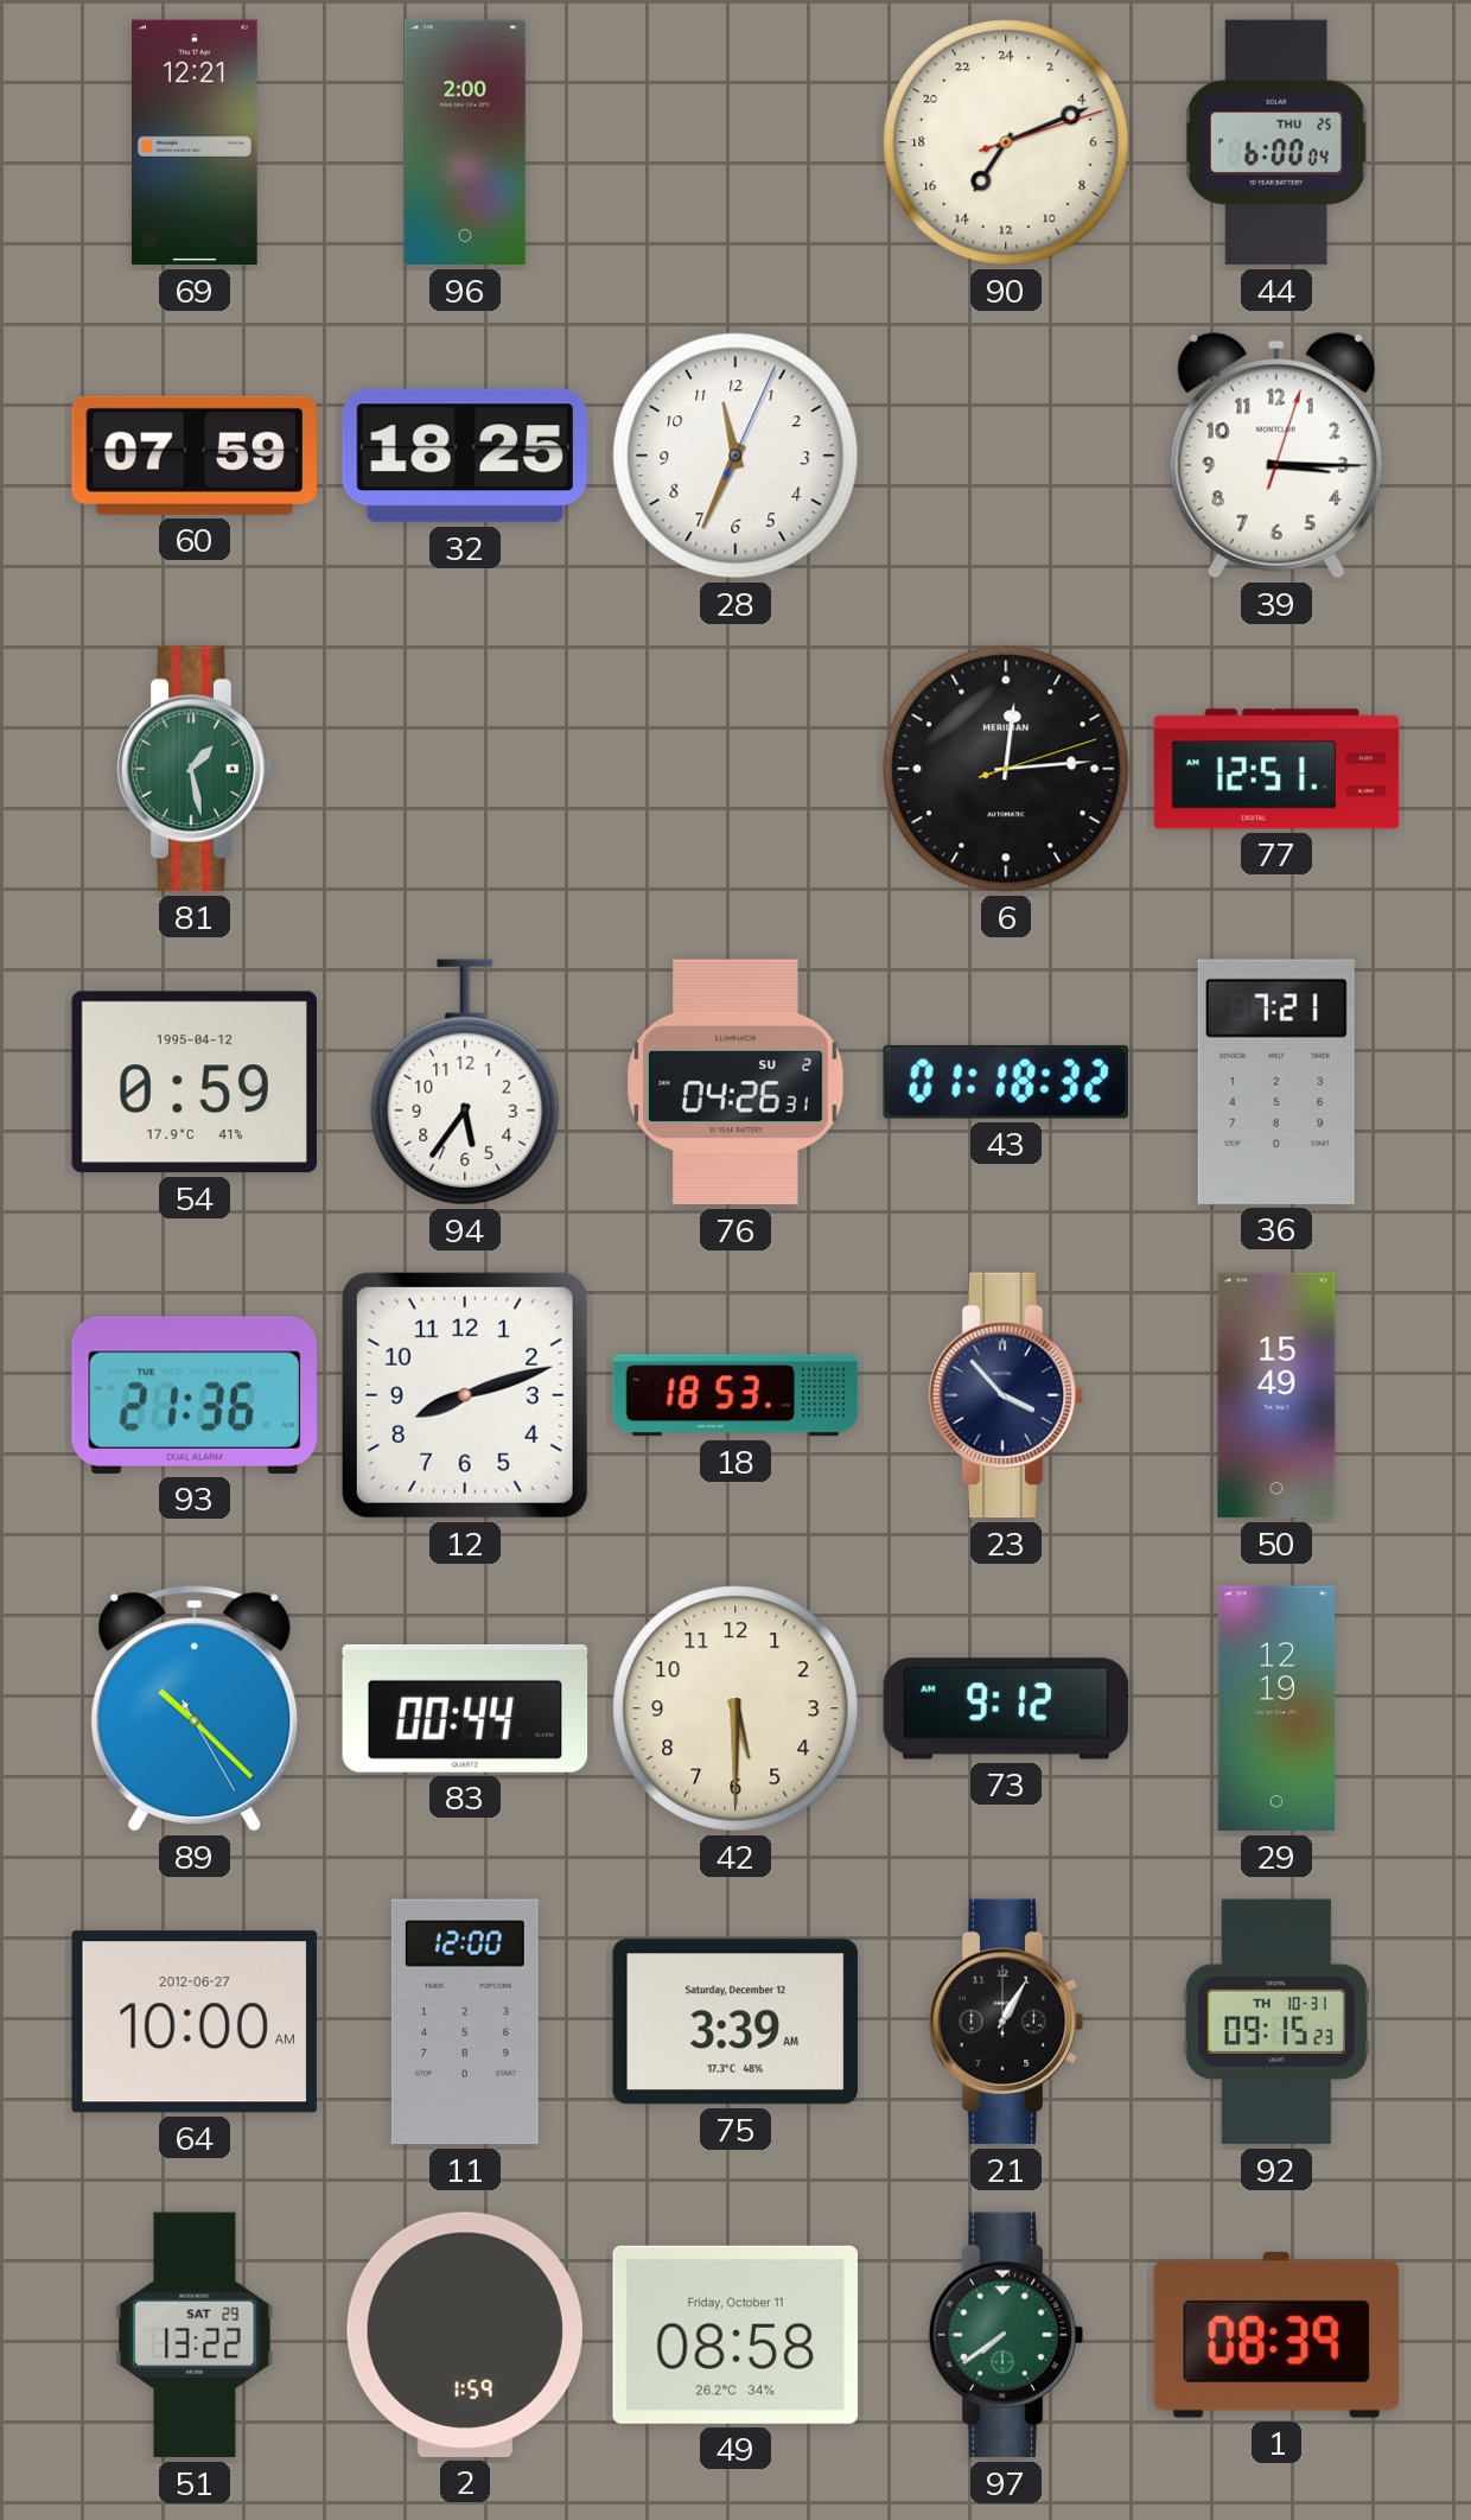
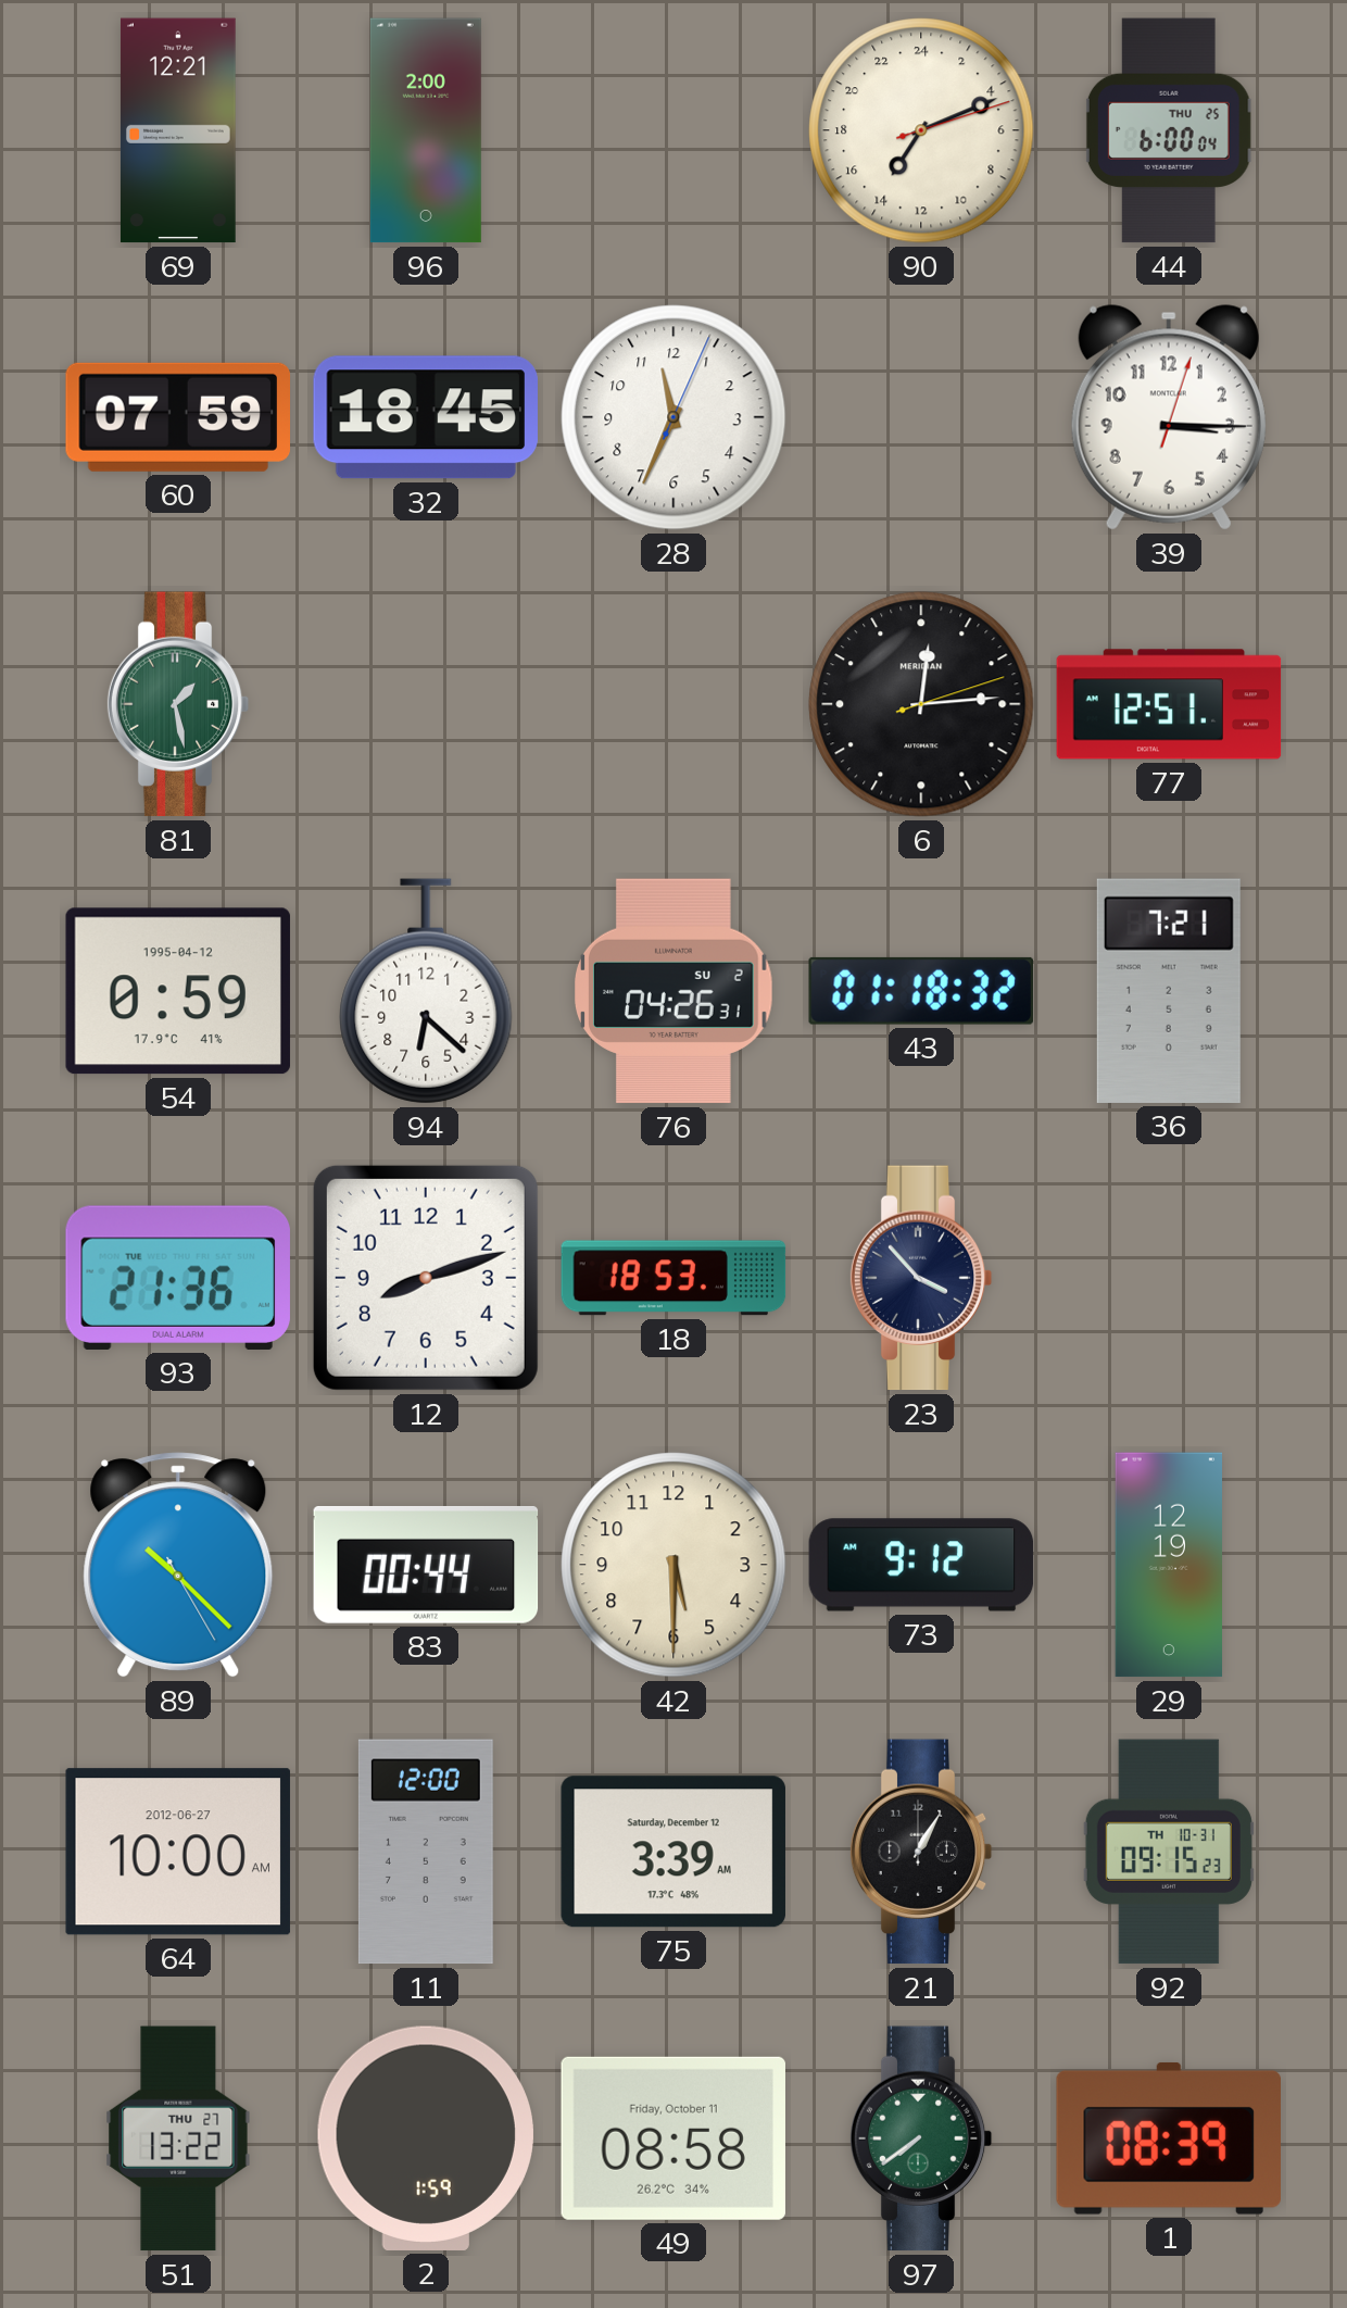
32: 18:25 -> 18:45 (426, 417)
94: 5:36 -> 6:22 (426, 991)
50: 15:49 -> none (1276, 1395)
51 date: SAT 29 -> THU 27 (178, 2138)
